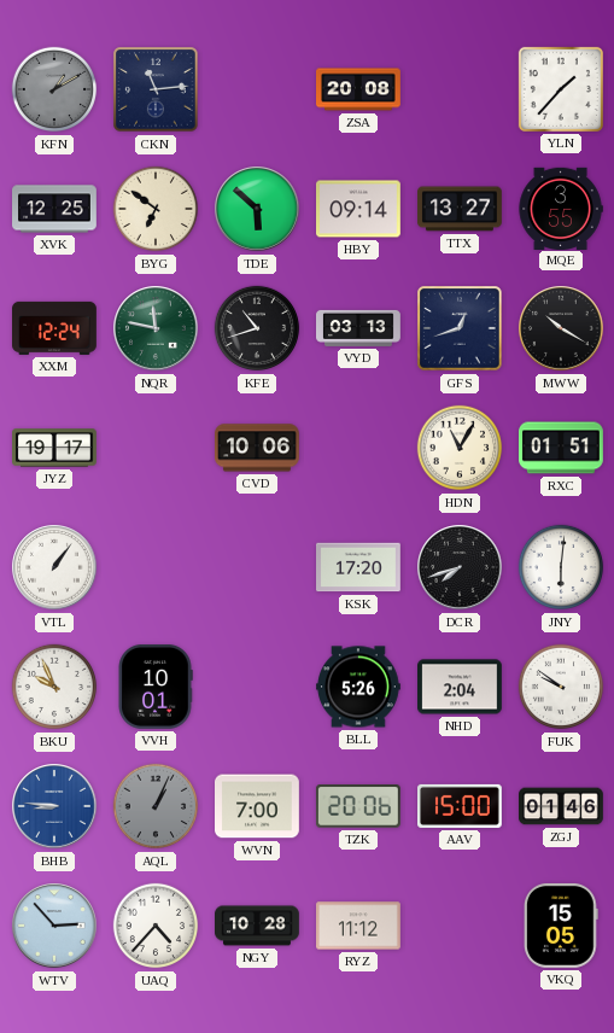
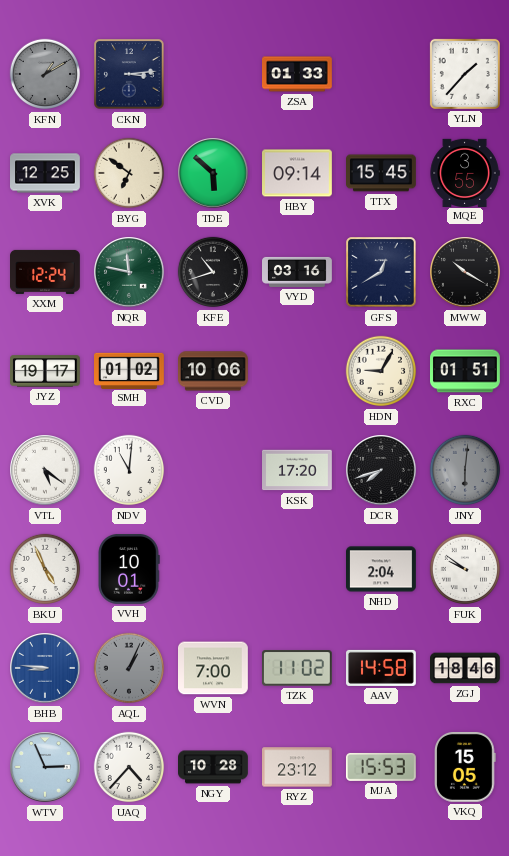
CKN: 11:14 -> 3:14 (129, 74)
ZSA: 20:08 -> 01:33 (298, 74)
TTX: 13:27 -> 15:45 (382, 173)
VYD: 03:13 -> 03:16 (297, 272)
GFS: 12:42 -> 12:40 (381, 272)
SMH: none -> 01:02 (130, 370)
HDN: 11:05 -> 9:05 (381, 371)
VTL: 1:06 -> 5:21 (45, 470)
NDV: none -> 11:01 (129, 470)
JNY dial: white -> grey (465, 470)
BKU: 9:56 -> 4:56 (45, 569)
BLL: 5:26 -> none (359, 687)
TZK: 20:06 -> 11:02 (297, 668)
AAV: 15:00 -> 14:58 (382, 668)
ZGJ: 01:46 -> 18:46 (466, 668)
WTV: 2:53 -> 2:56 (45, 767)
RYZ: 11:12 -> 23:12 (298, 767)
MJA: none -> 15:53 (381, 767)
